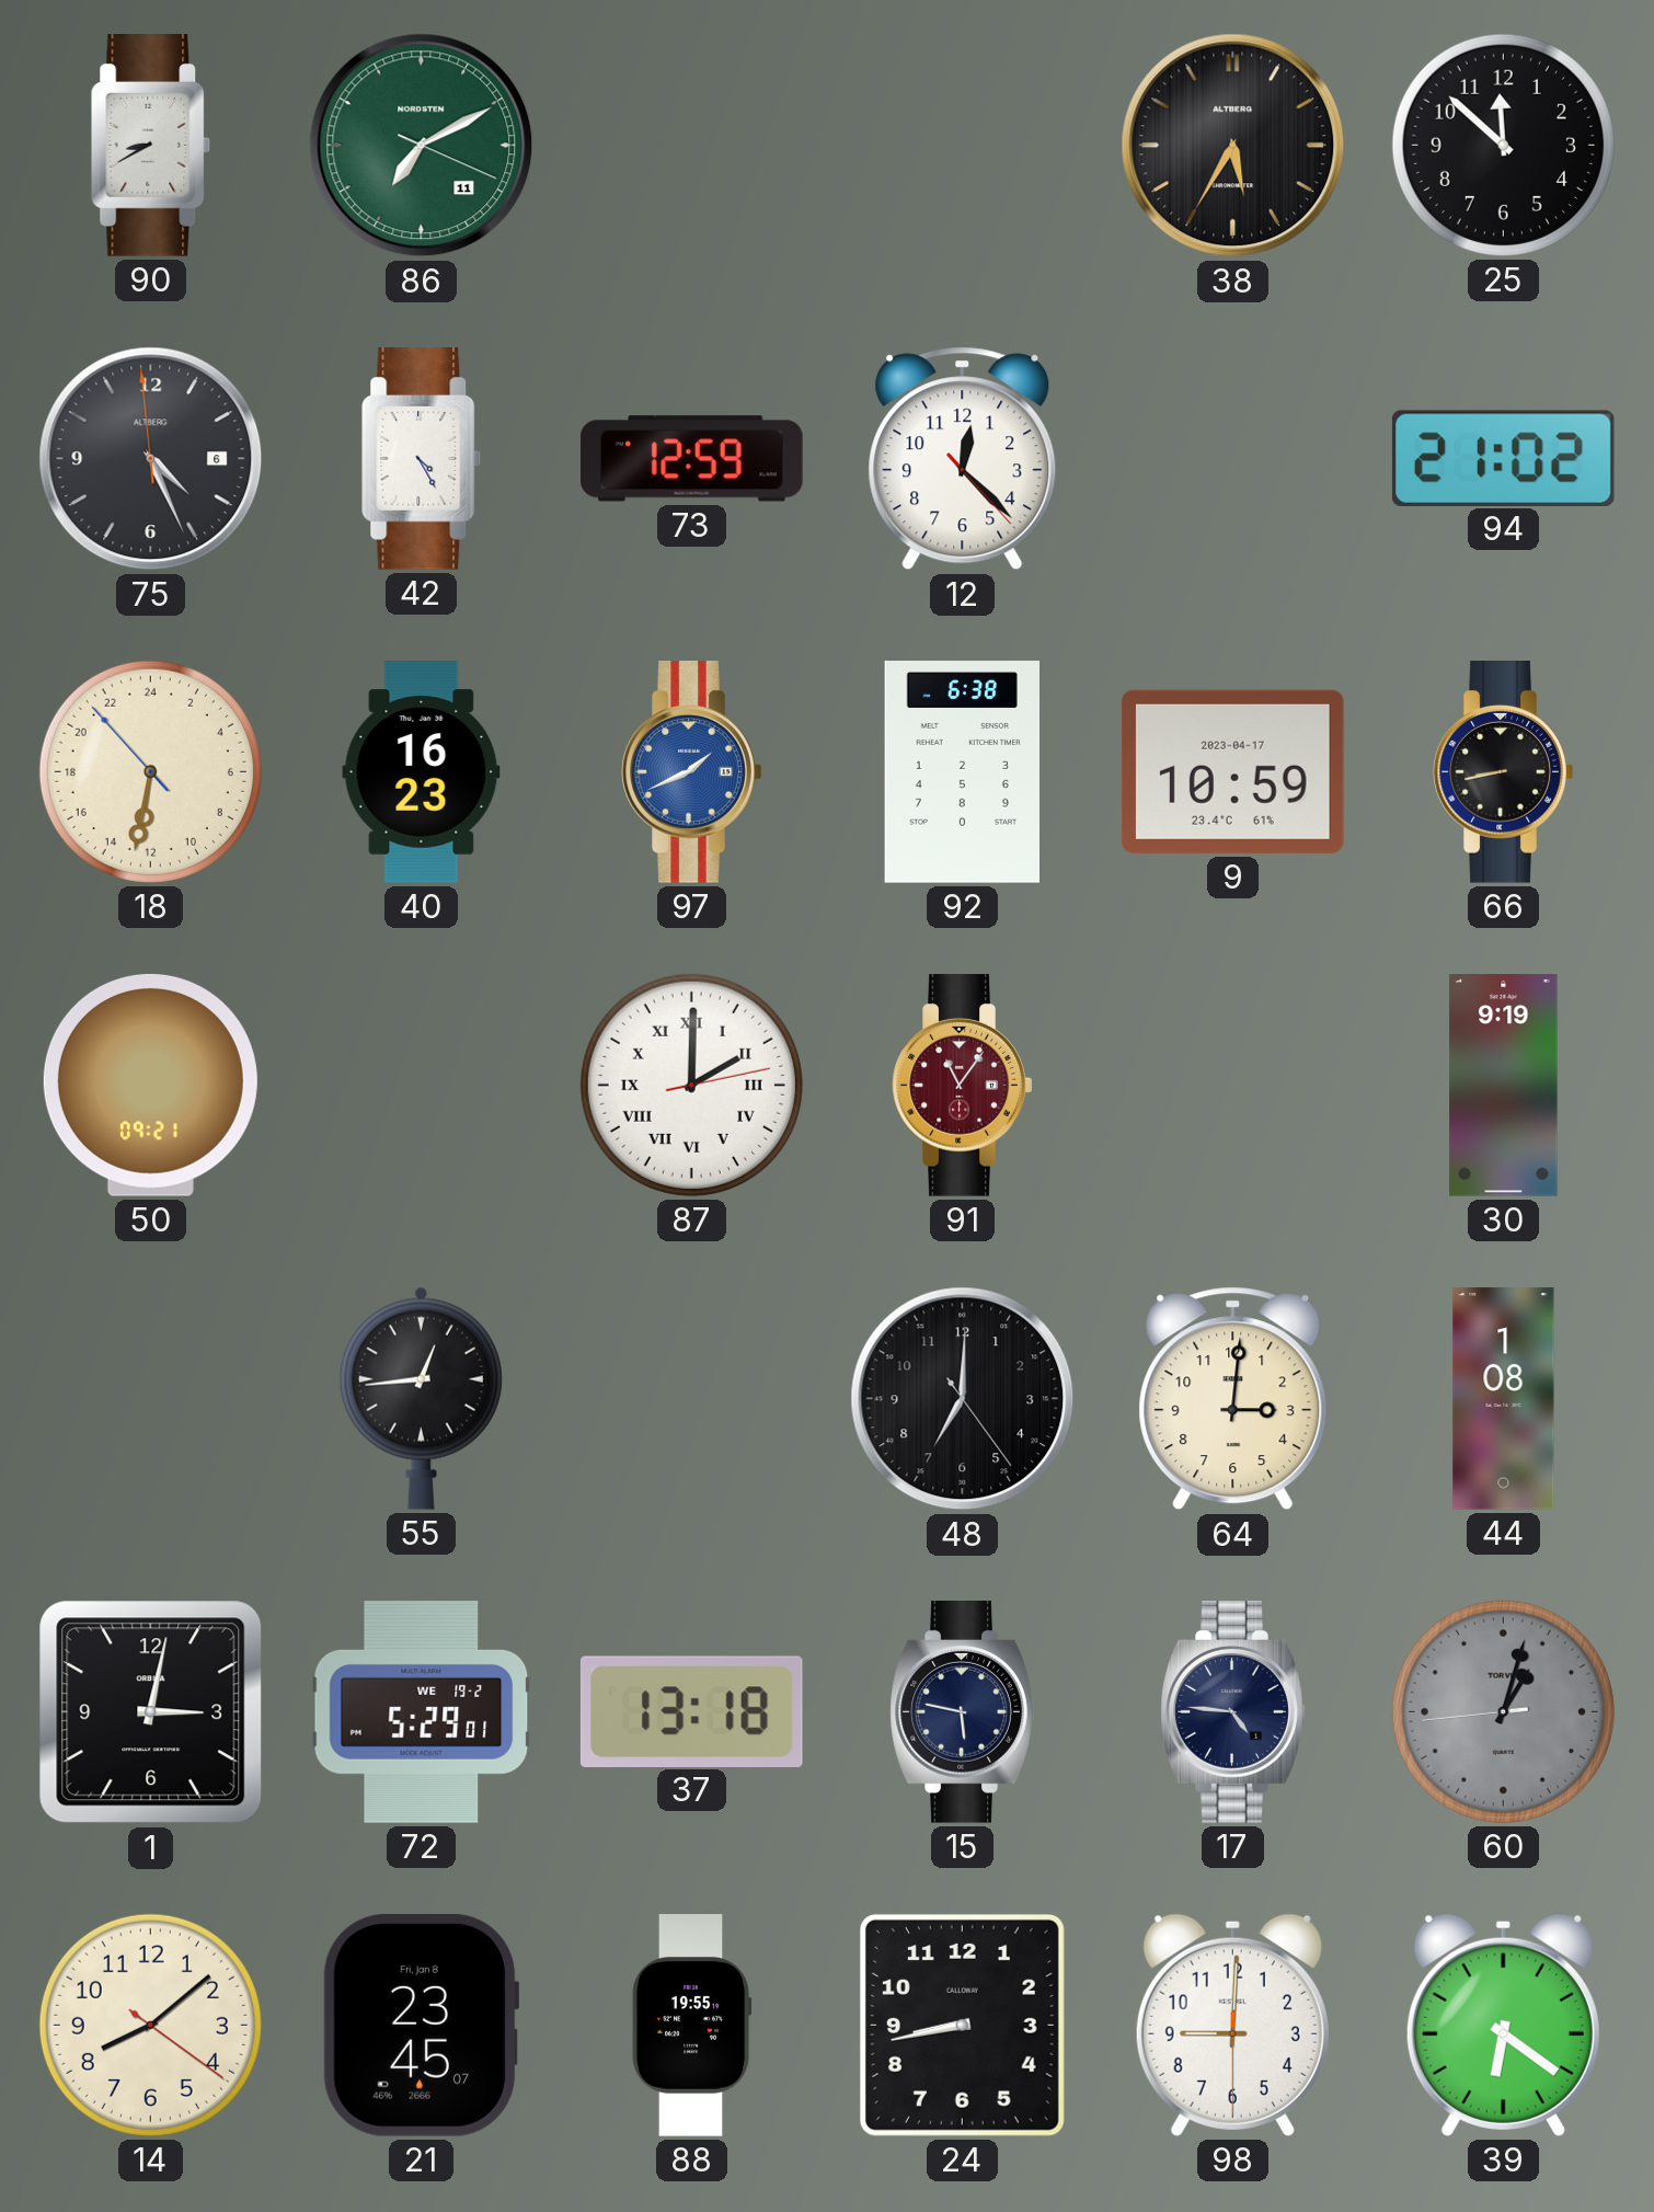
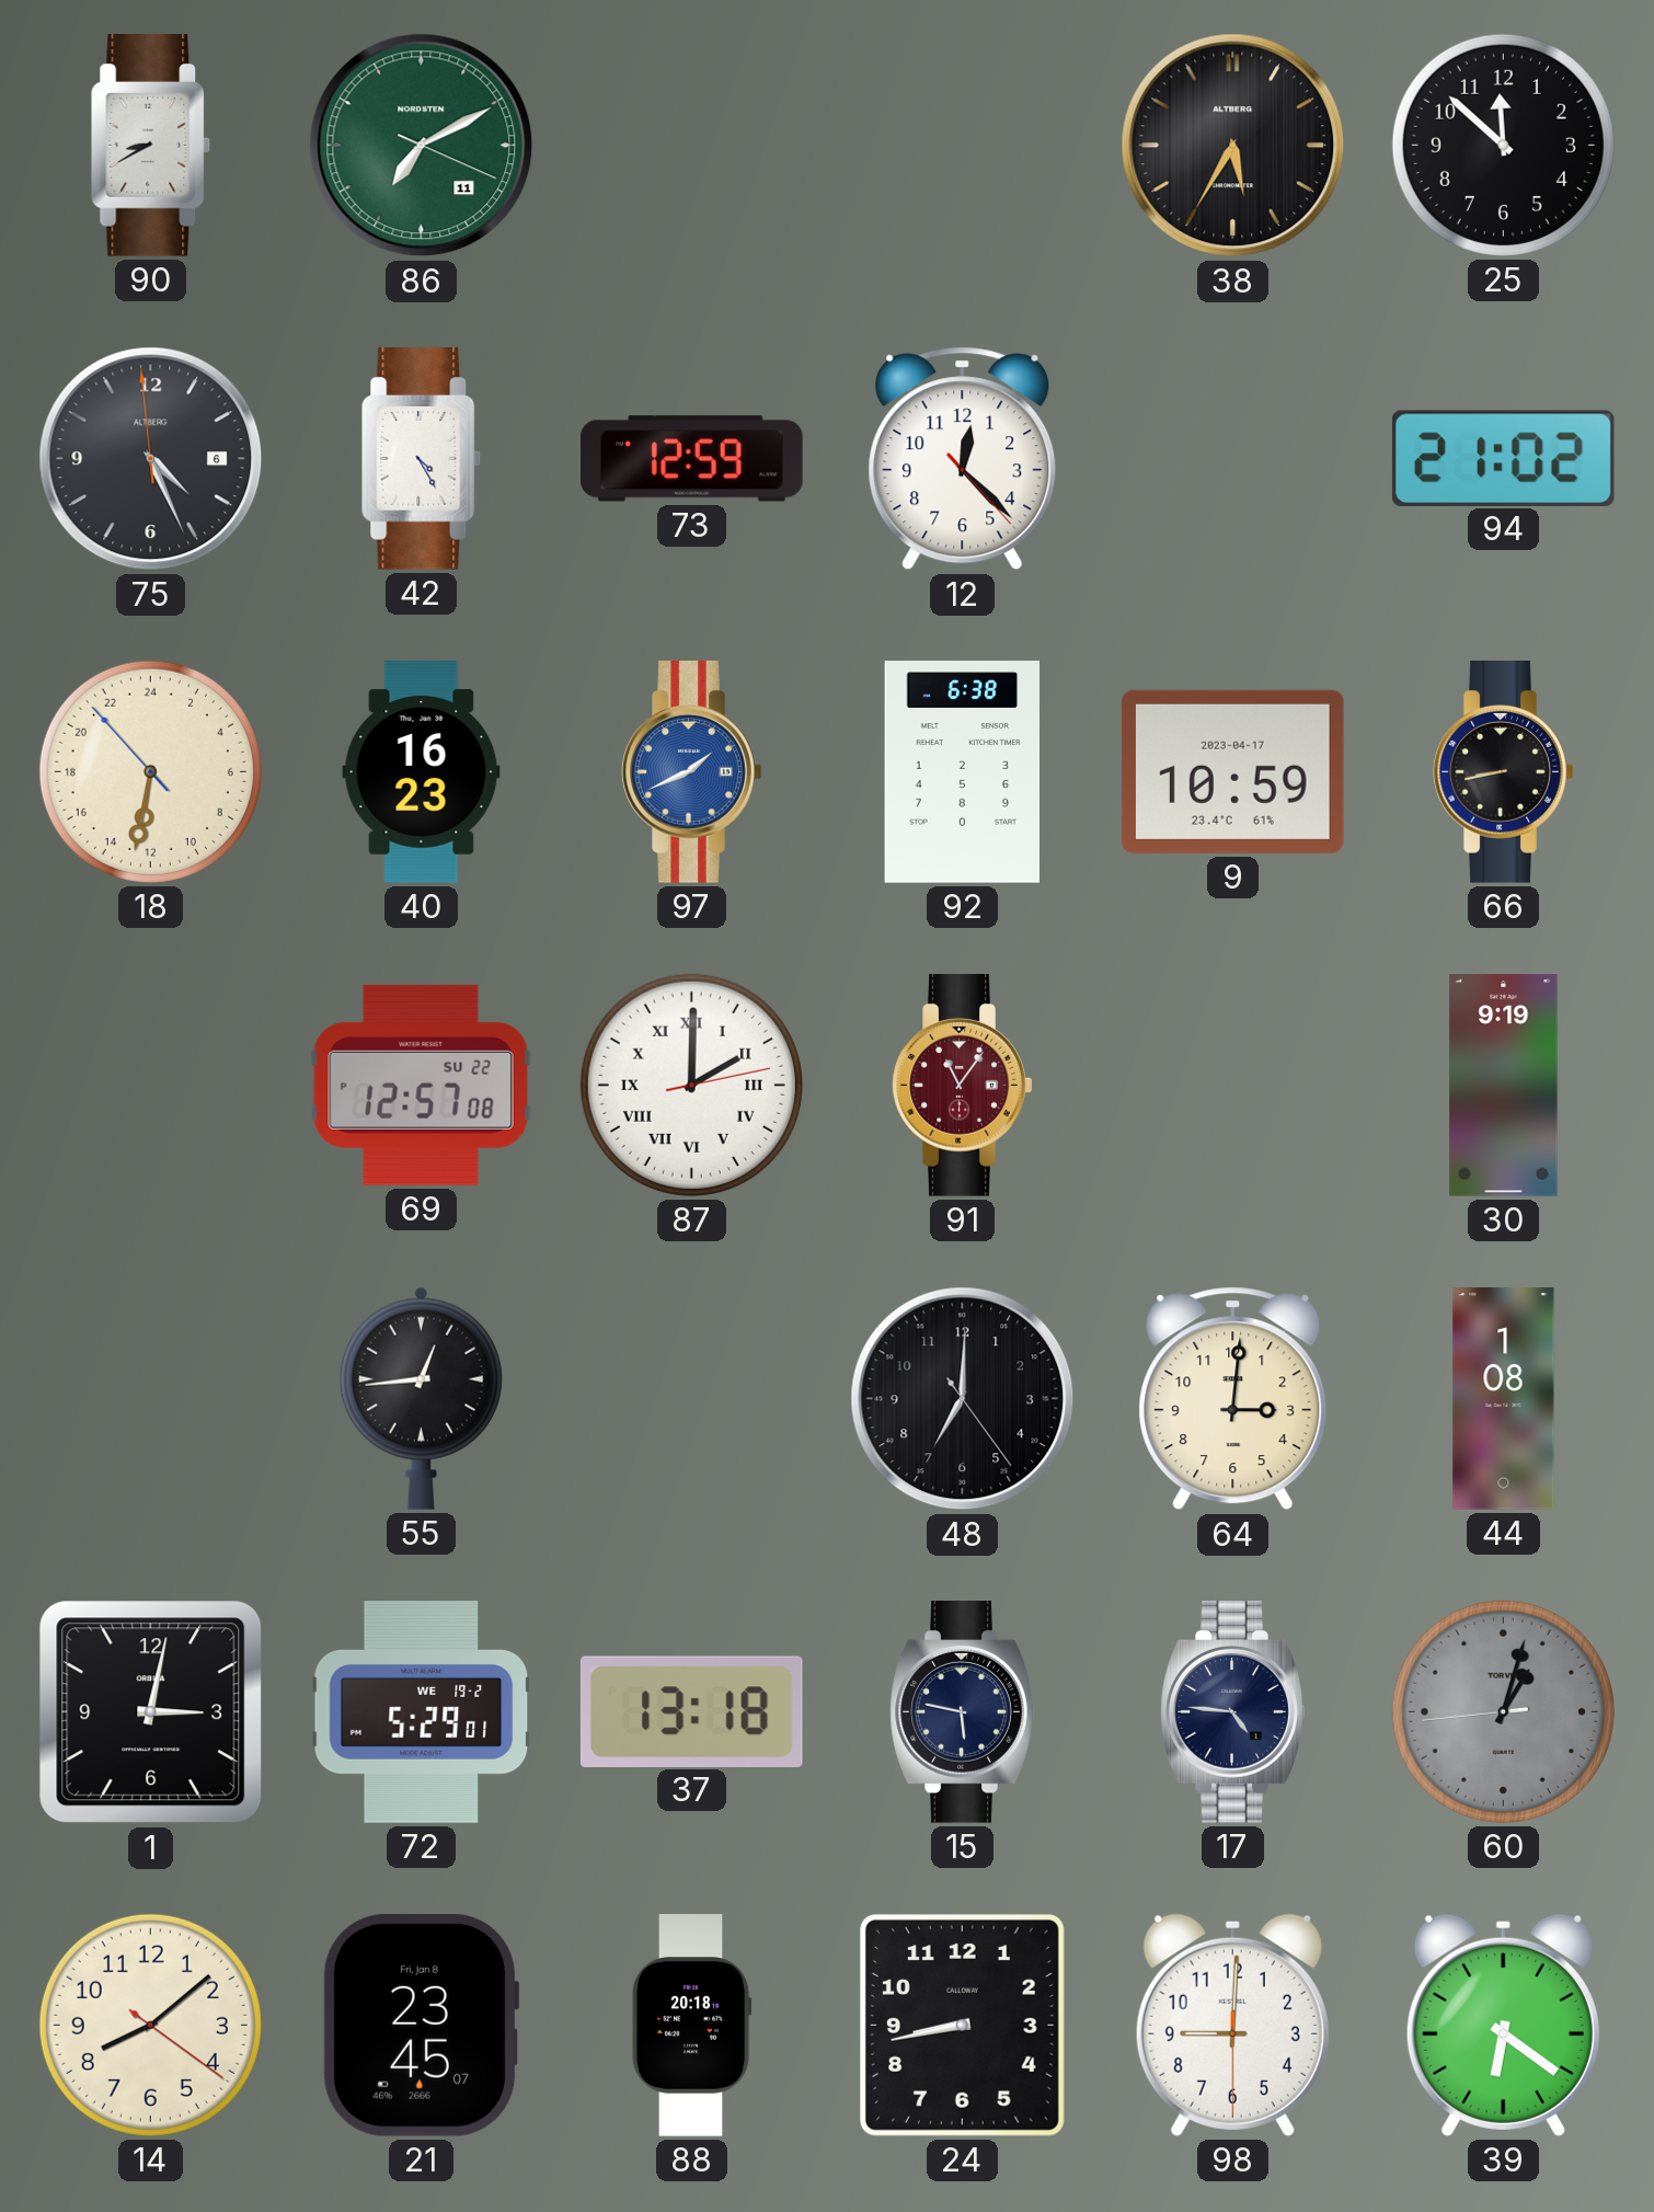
50: 09:21 -> none (150, 1085)
69: none -> 12:57 (421, 1085)
88: 19:55 -> 20:18 (691, 2026)
